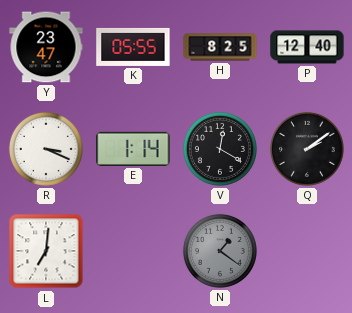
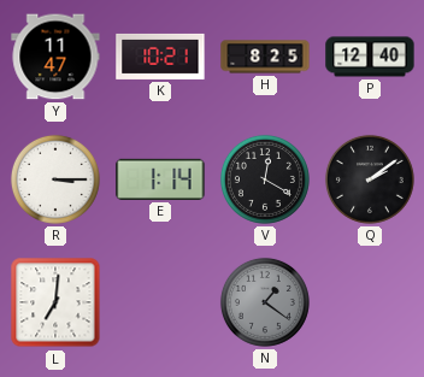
Y: 23:47 -> 11:47 (55, 57)
K: 05:55 -> 10:21 (160, 57)
R: 3:19 -> 3:15 (55, 179)
